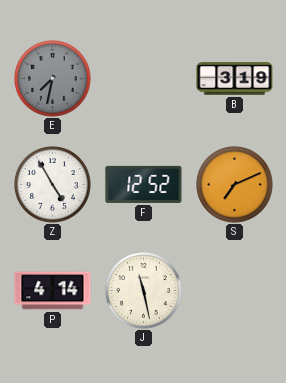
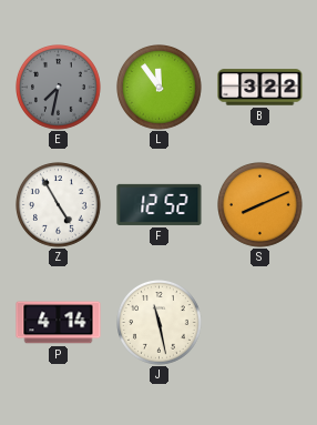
L: none -> 11:54 (160, 88)
B: 3:19 -> 3:22 (260, 88)
S: 7:11 -> 8:11 (260, 205)
